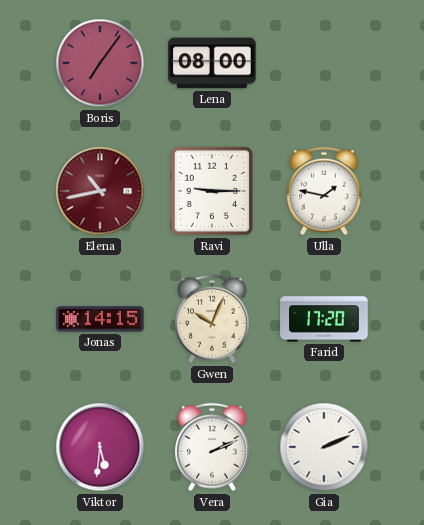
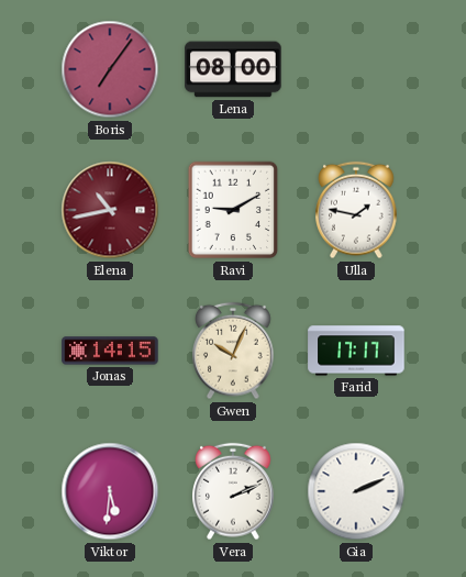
Ravi: 9:15 -> 9:10 (233, 210)
Farid: 17:20 -> 17:17 (356, 351)
